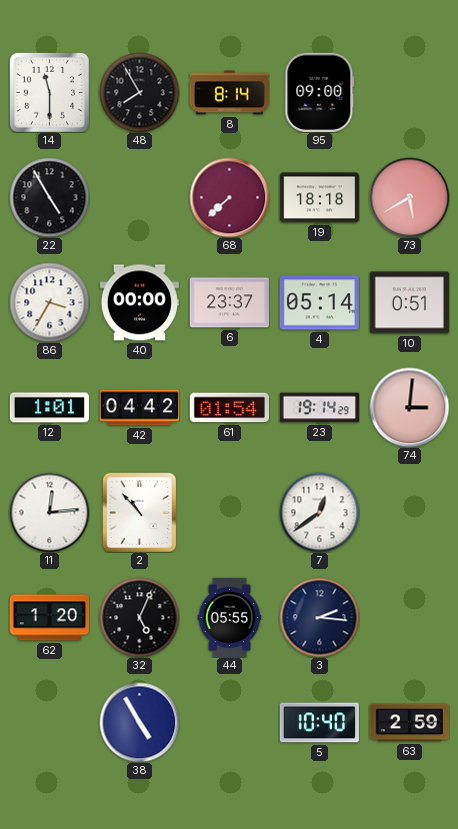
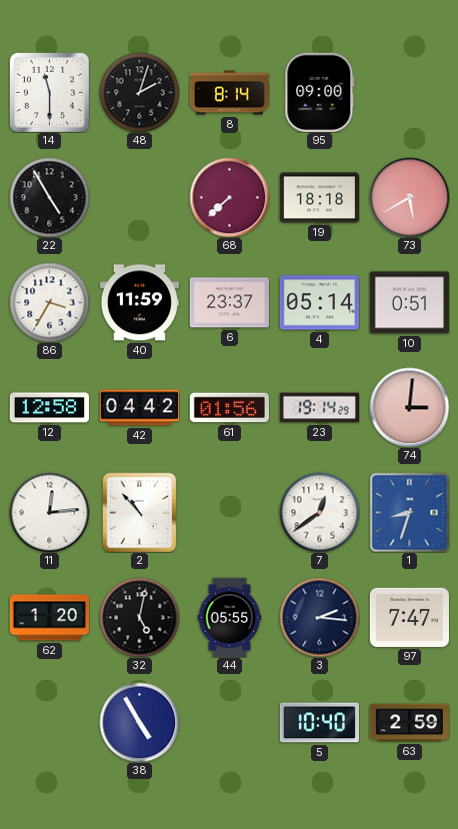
48: 7:55 -> 2:03 (139, 92)
40: 00:00 -> 11:59 (139, 303)
12: 1:01 -> 12:58 (49, 408)
61: 01:54 -> 01:56 (229, 408)
1: none -> 8:33 (409, 512)
32: 5:04 -> 5:02 (139, 617)
97: none -> 7:47 (409, 617)
